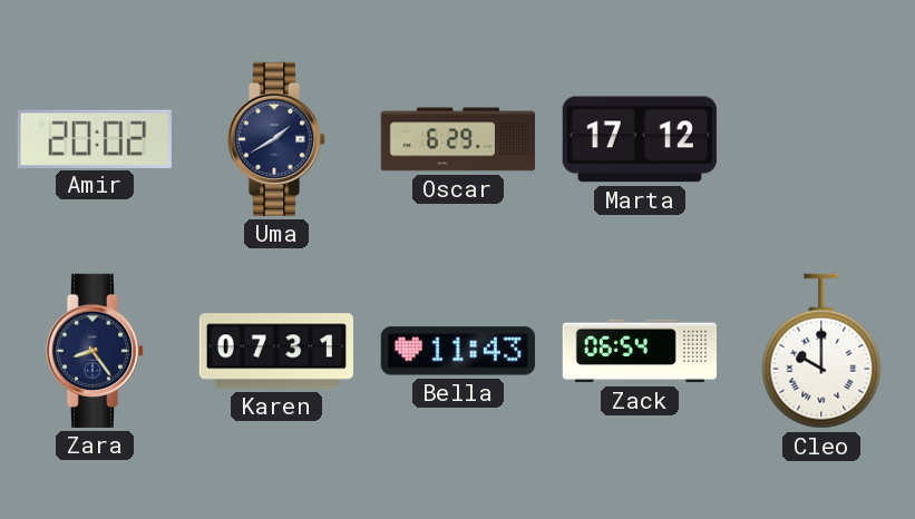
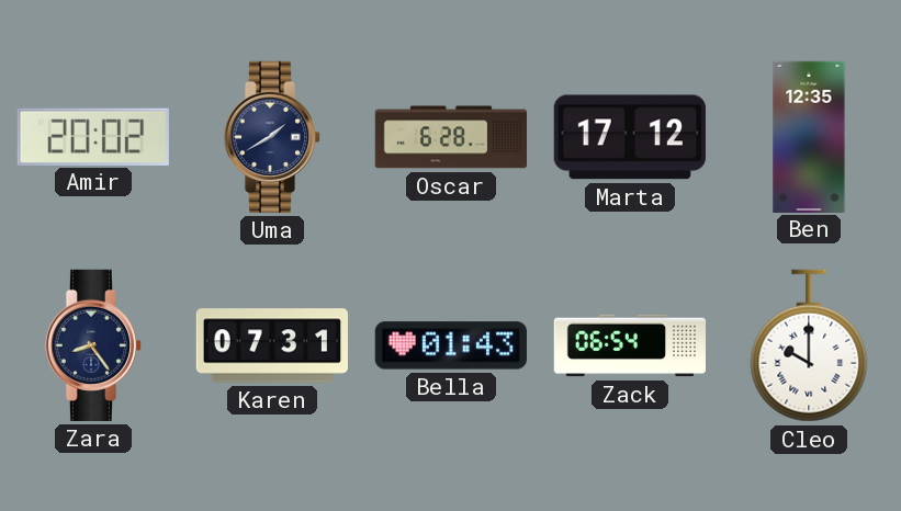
Oscar: 6:29 -> 6:28 (450, 137)
Ben: none -> 12:35 (809, 136)
Bella: 11:43 -> 01:43 (451, 345)
